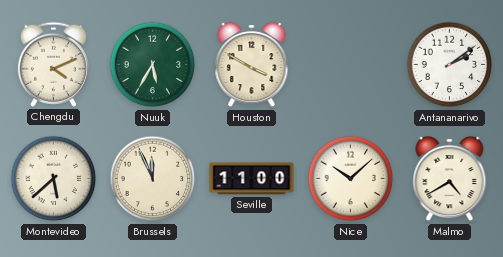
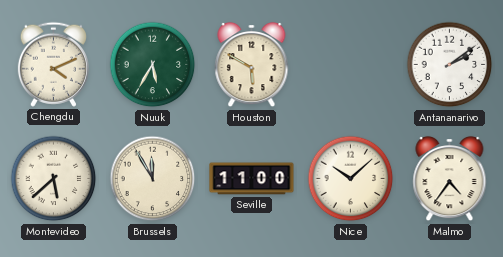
Houston: 3:50 -> 5:50 (252, 65)
Brussels: 11:56 -> 11:55 (153, 179)
Malmo: 4:40 -> 4:36 (450, 179)
